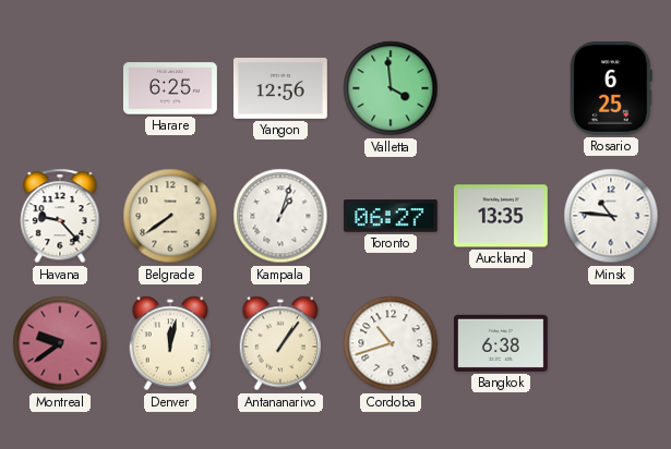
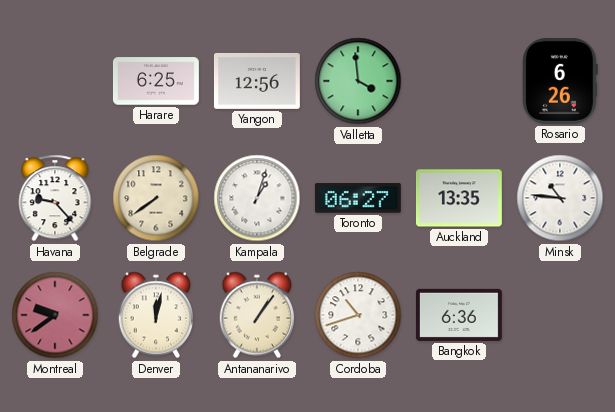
Rosario: 6:25 -> 6:26 (561, 81)
Bangkok: 6:38 -> 6:36 (459, 315)
